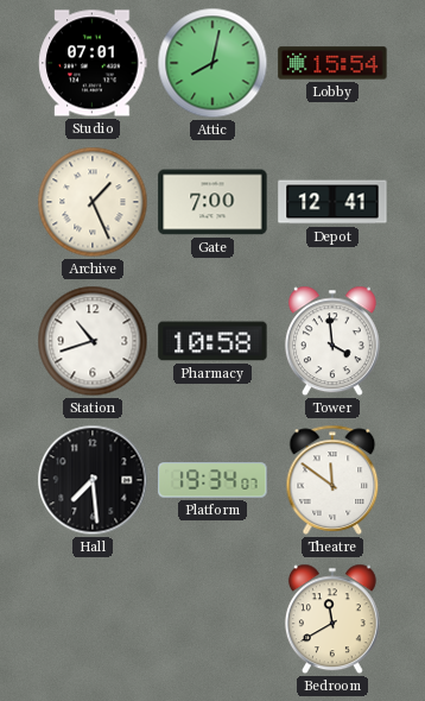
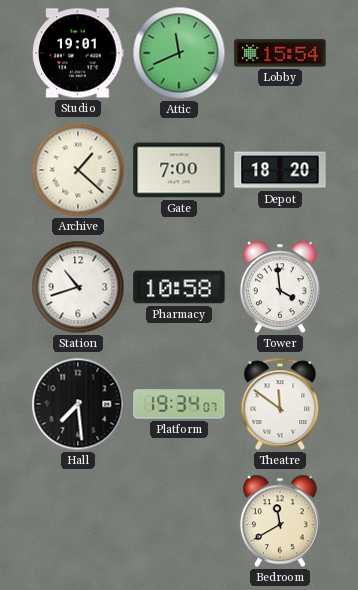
Studio: 07:01 -> 19:01 (78, 53)
Attic: 8:02 -> 11:41 (179, 53)
Archive: 1:26 -> 1:22 (78, 170)
Depot: 12:41 -> 18:20 (280, 170)
